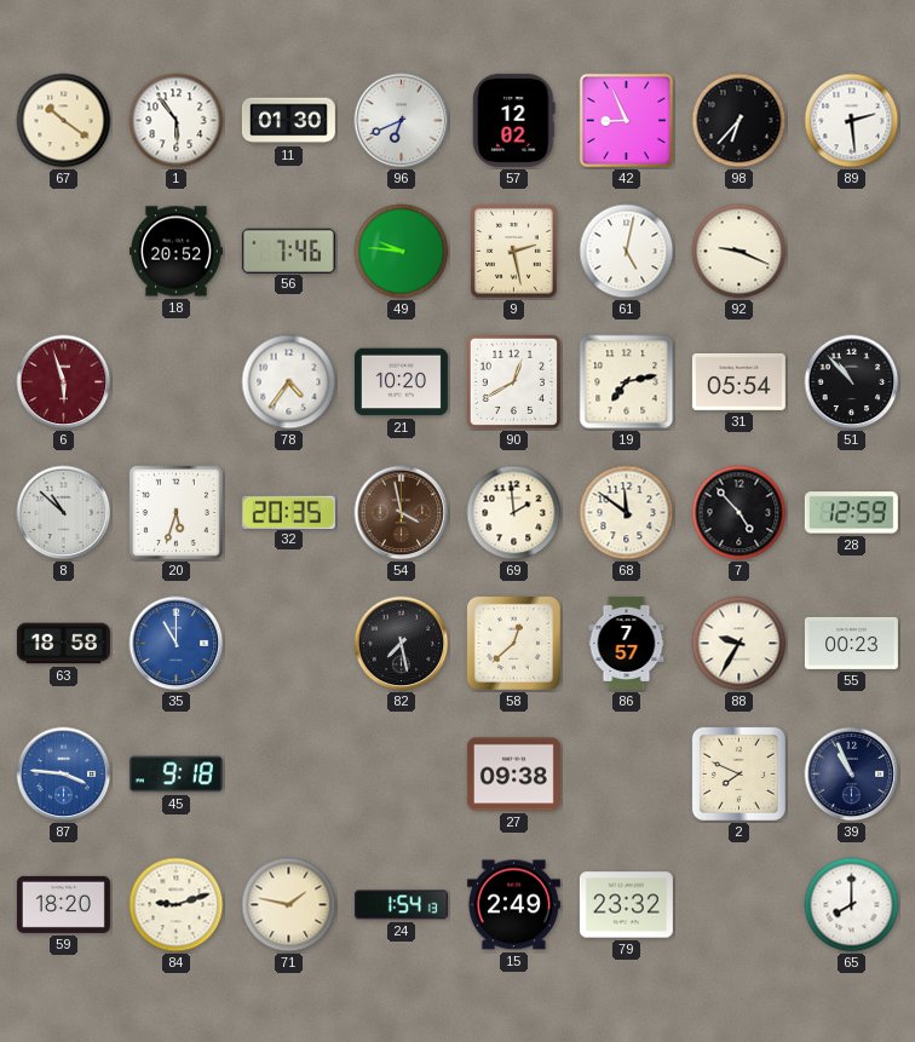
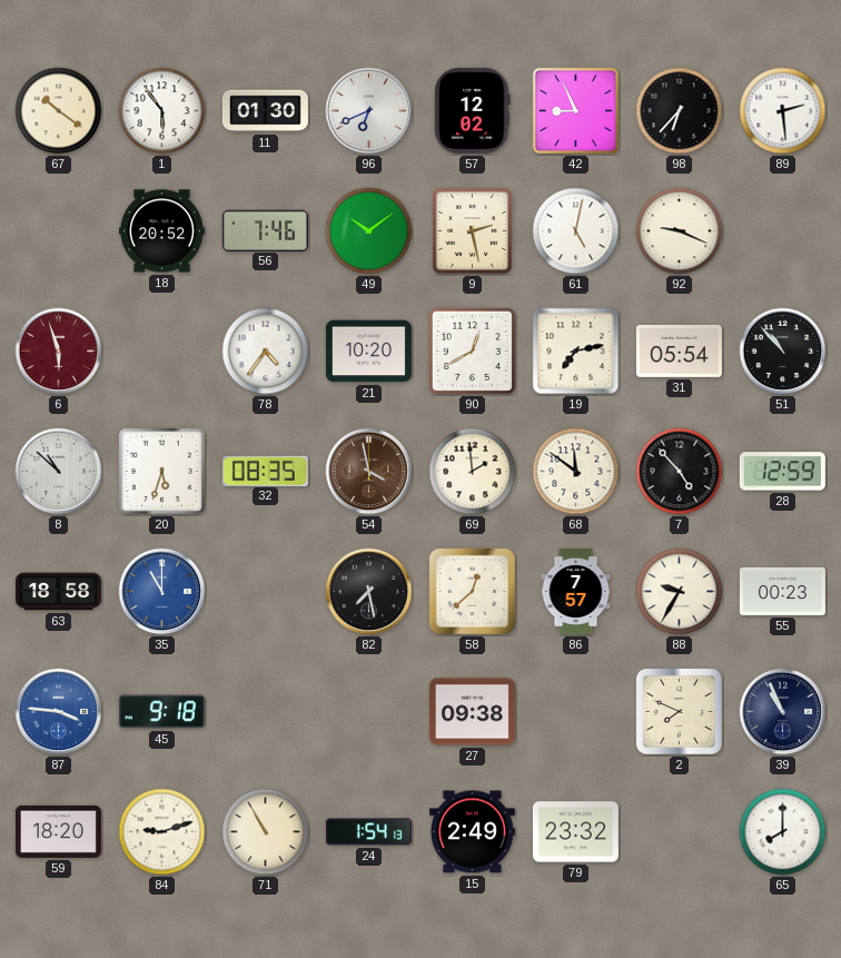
49: 9:46 -> 10:09 (369, 231)
32: 20:35 -> 08:35 (265, 471)
71: 1:47 -> 10:55 (266, 832)
